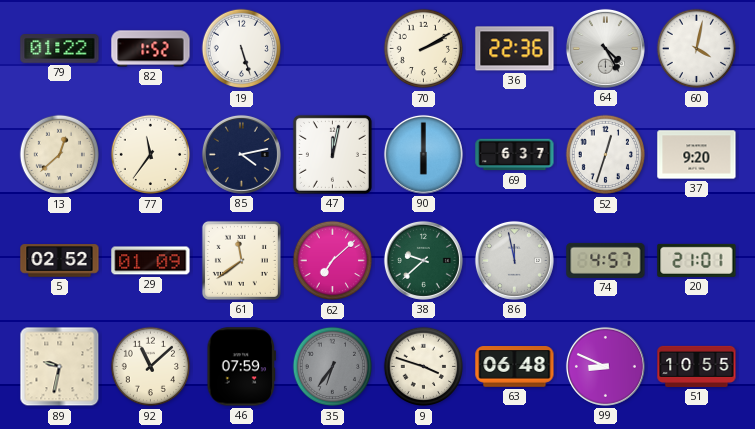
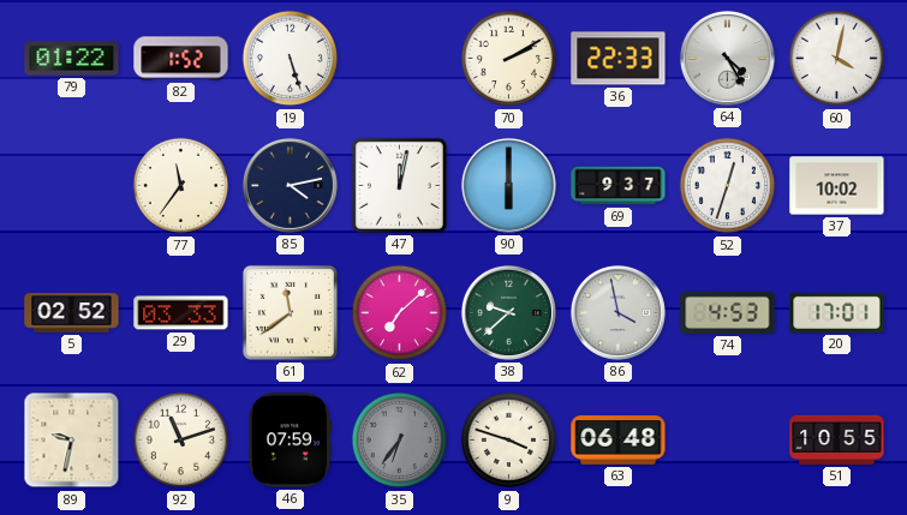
36: 22:36 -> 22:33 (619, 59)
13: 12:38 -> none (59, 155)
69: 6:37 -> 9:37 (619, 186)
37: 9:20 -> 10:02 (837, 186)
29: 01:09 -> 03:33 (181, 313)
86: 11:58 -> 3:58 (617, 312)
74: 4:57 -> 4:53 (728, 312)
20: 21:01 -> 17:01 (837, 312)
92: 11:08 -> 11:12 (180, 441)
99: 8:49 -> none (605, 366)
